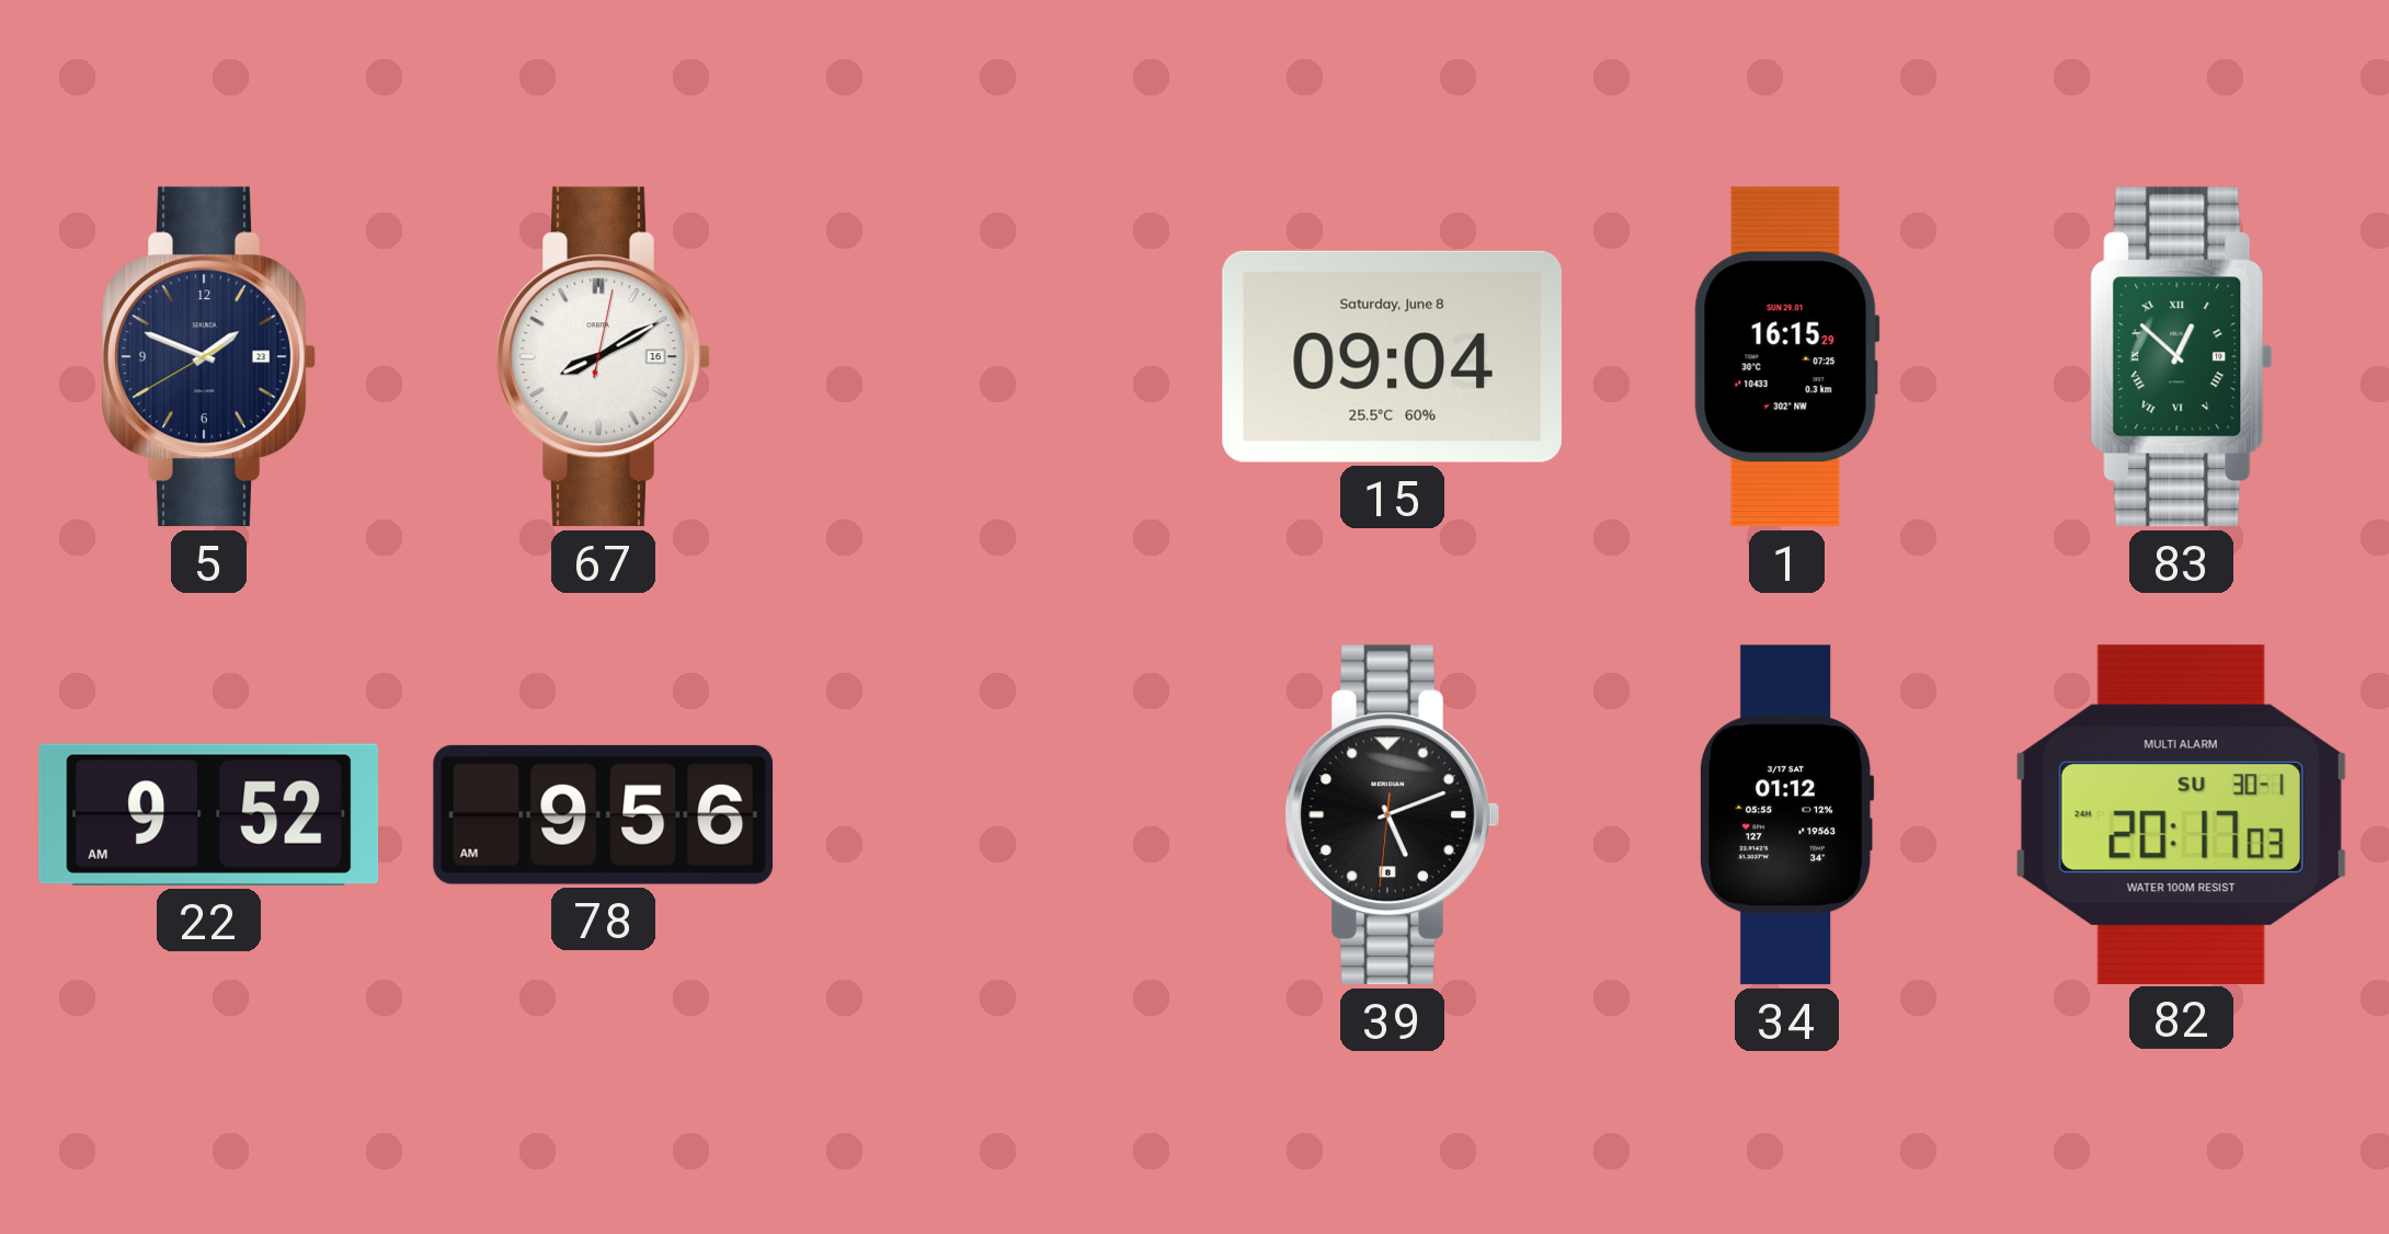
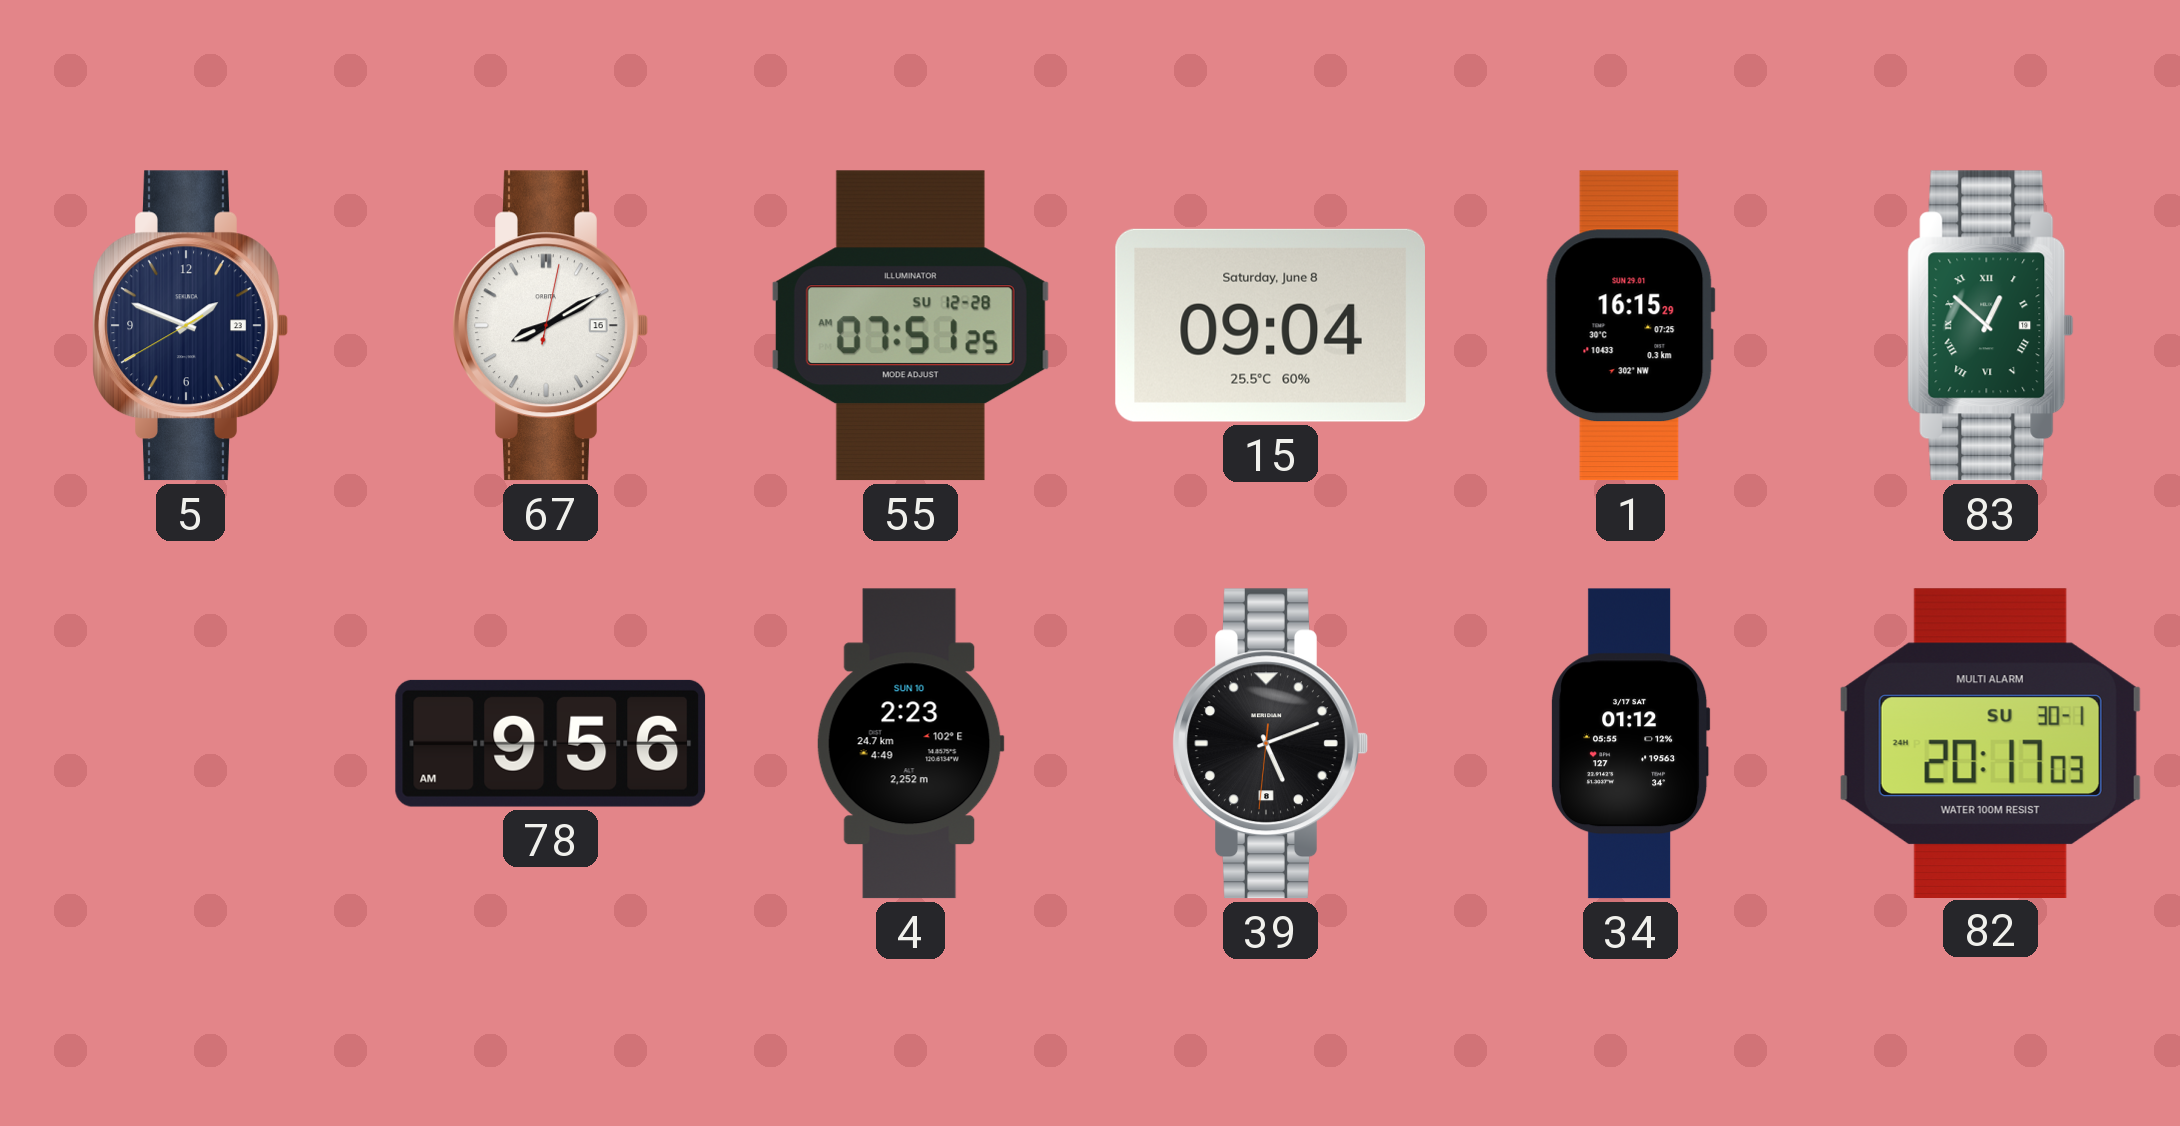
55: none -> 07:51 (910, 326)
22: 9:52 -> none (209, 814)
4: none -> 2:23 (910, 744)
